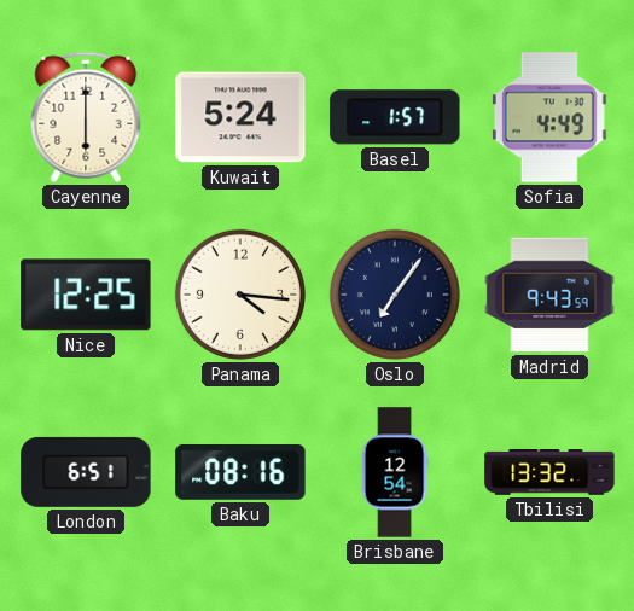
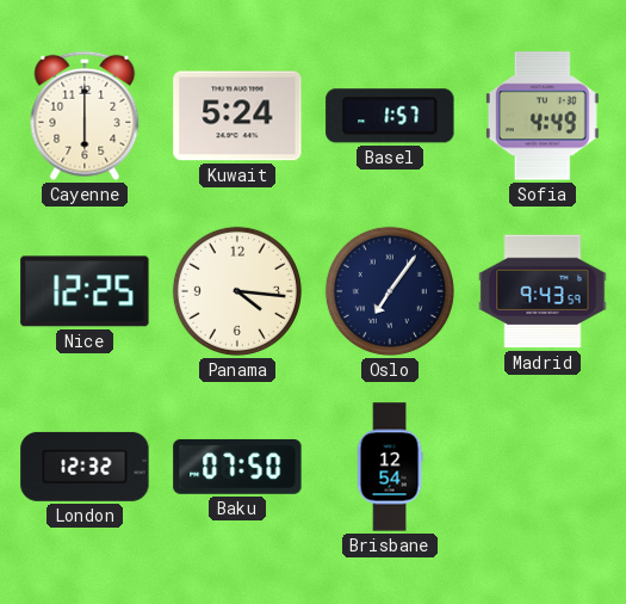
London: 6:51 -> 12:32 (85, 467)
Baku: 08:16 -> 07:50 (237, 467)
Tbilisi: 13:32 -> none (549, 473)
